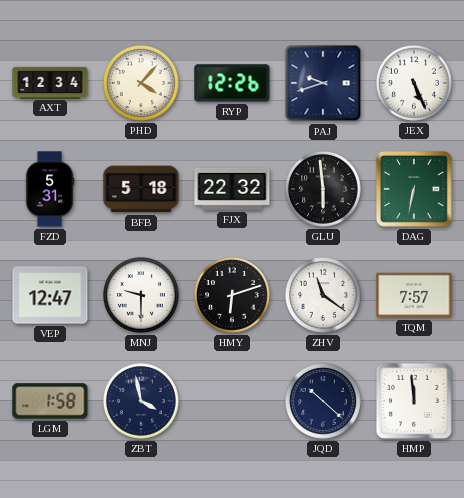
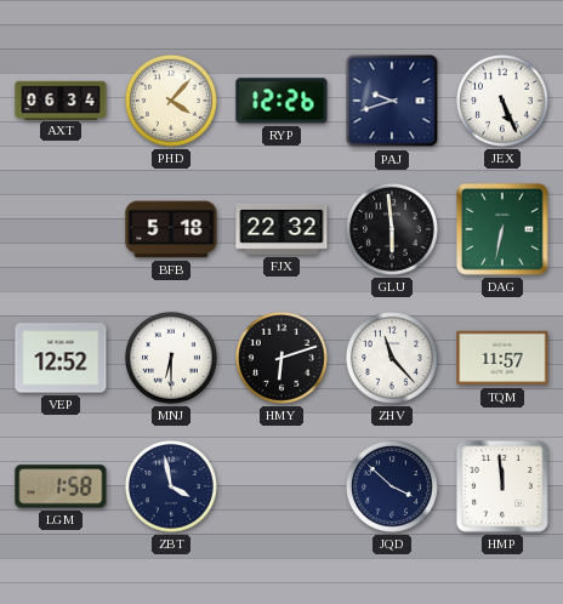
AXT: 12:34 -> 06:34 (61, 99)
FZD: 5:31 -> none (50, 189)
VEP: 12:47 -> 12:52 (61, 358)
MNJ: 9:30 -> 6:30 (171, 358)
ZHV: 11:21 -> 11:23 (392, 358)
TQM: 7:57 -> 11:57 (502, 358)
JQD: 10:22 -> 3:52 (392, 486)
